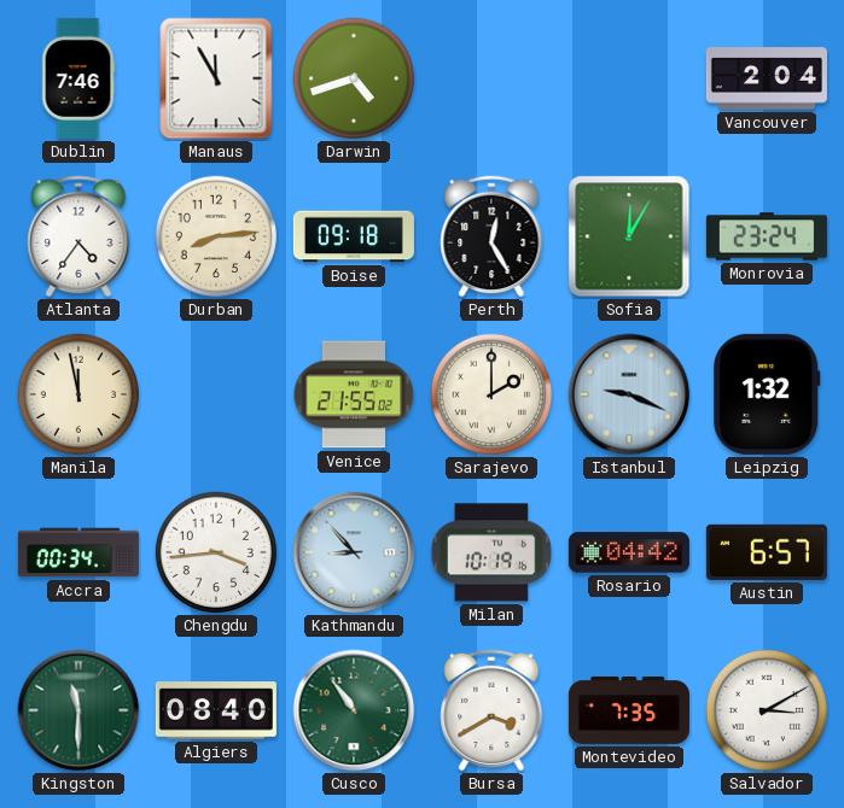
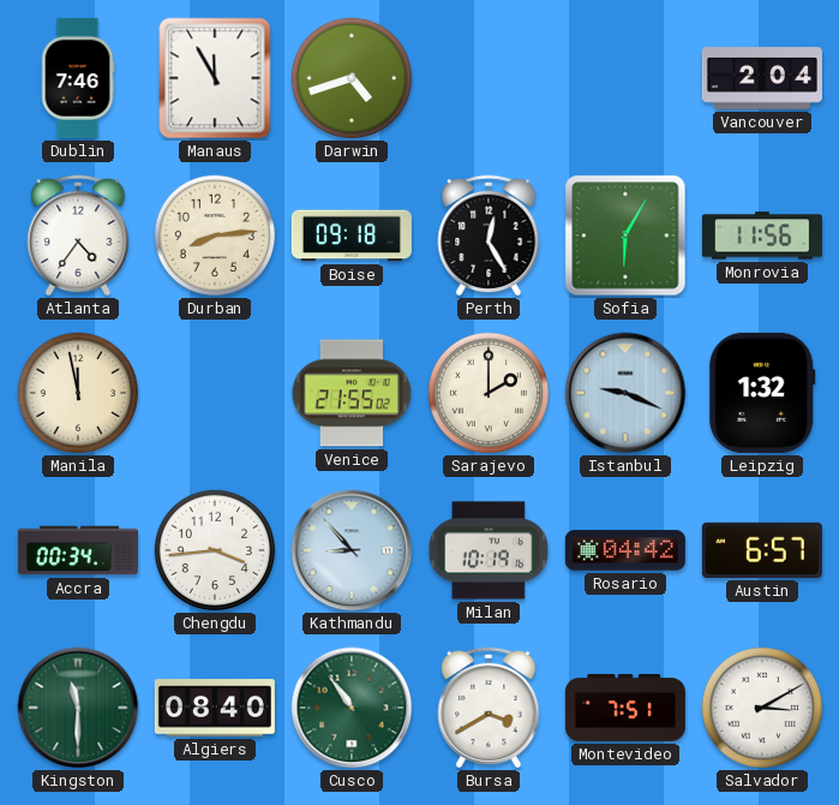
Sofia: 12:05 -> 6:05 (625, 235)
Monrovia: 23:24 -> 11:56 (762, 235)
Montevideo: 7:35 -> 7:51 (625, 708)
